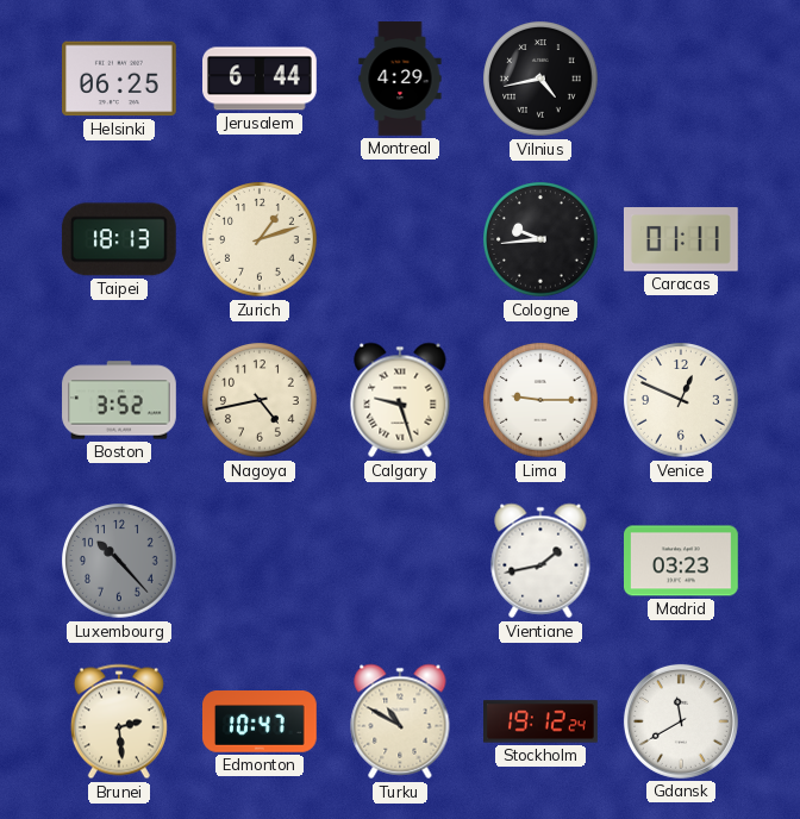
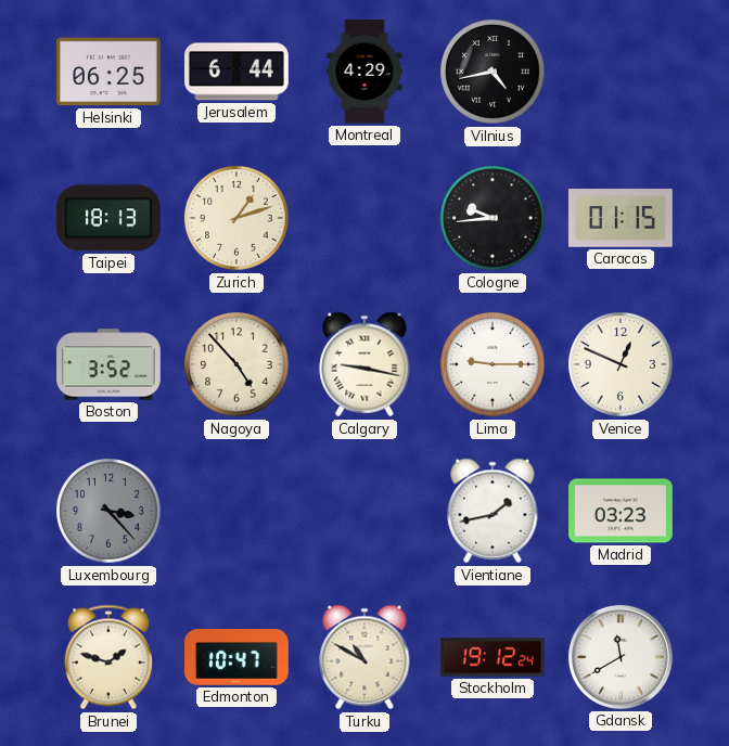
Caracas: 01:11 -> 01:15 (621, 218)
Nagoya: 4:43 -> 4:53 (236, 364)
Calgary: 9:27 -> 9:17 (364, 364)
Luxembourg: 10:23 -> 3:23 (108, 511)
Brunei: 2:29 -> 1:48 (108, 657)
